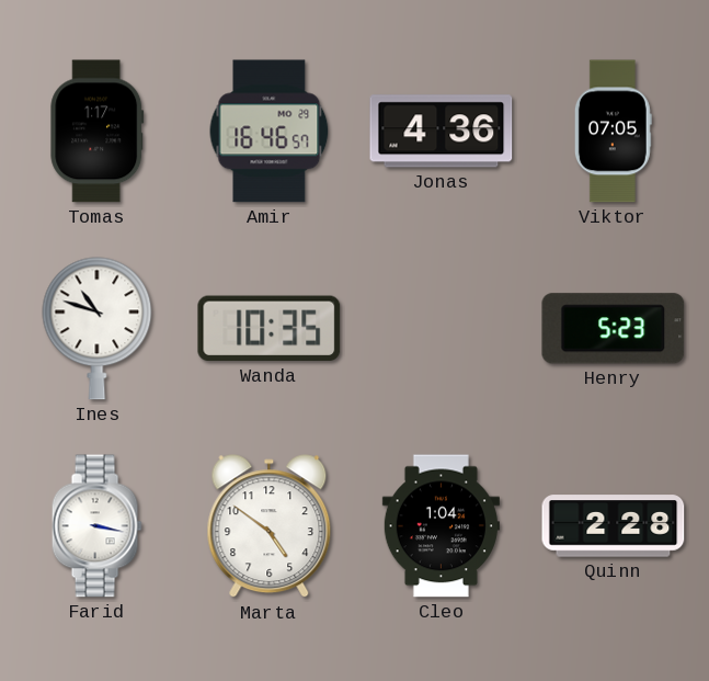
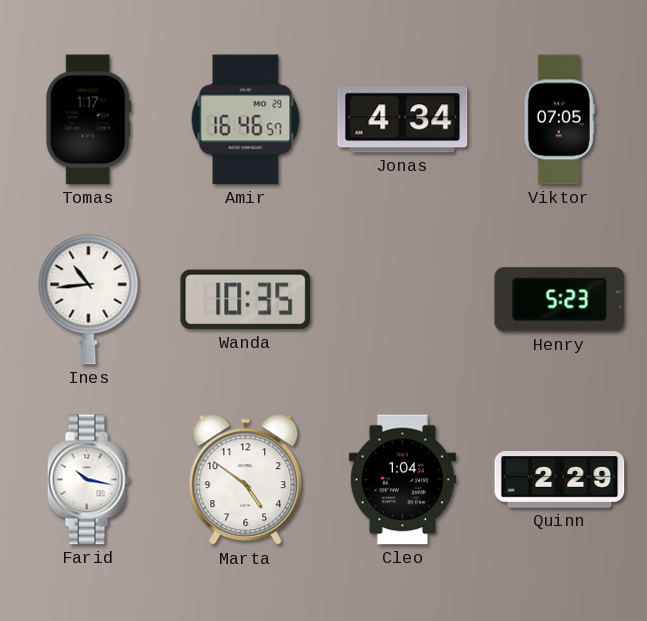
Jonas: 4:36 -> 4:34 (403, 120)
Ines: 10:48 -> 10:44 (89, 300)
Farid: 3:17 -> 10:17 (88, 480)
Quinn: 2:28 -> 2:29 (560, 480)
